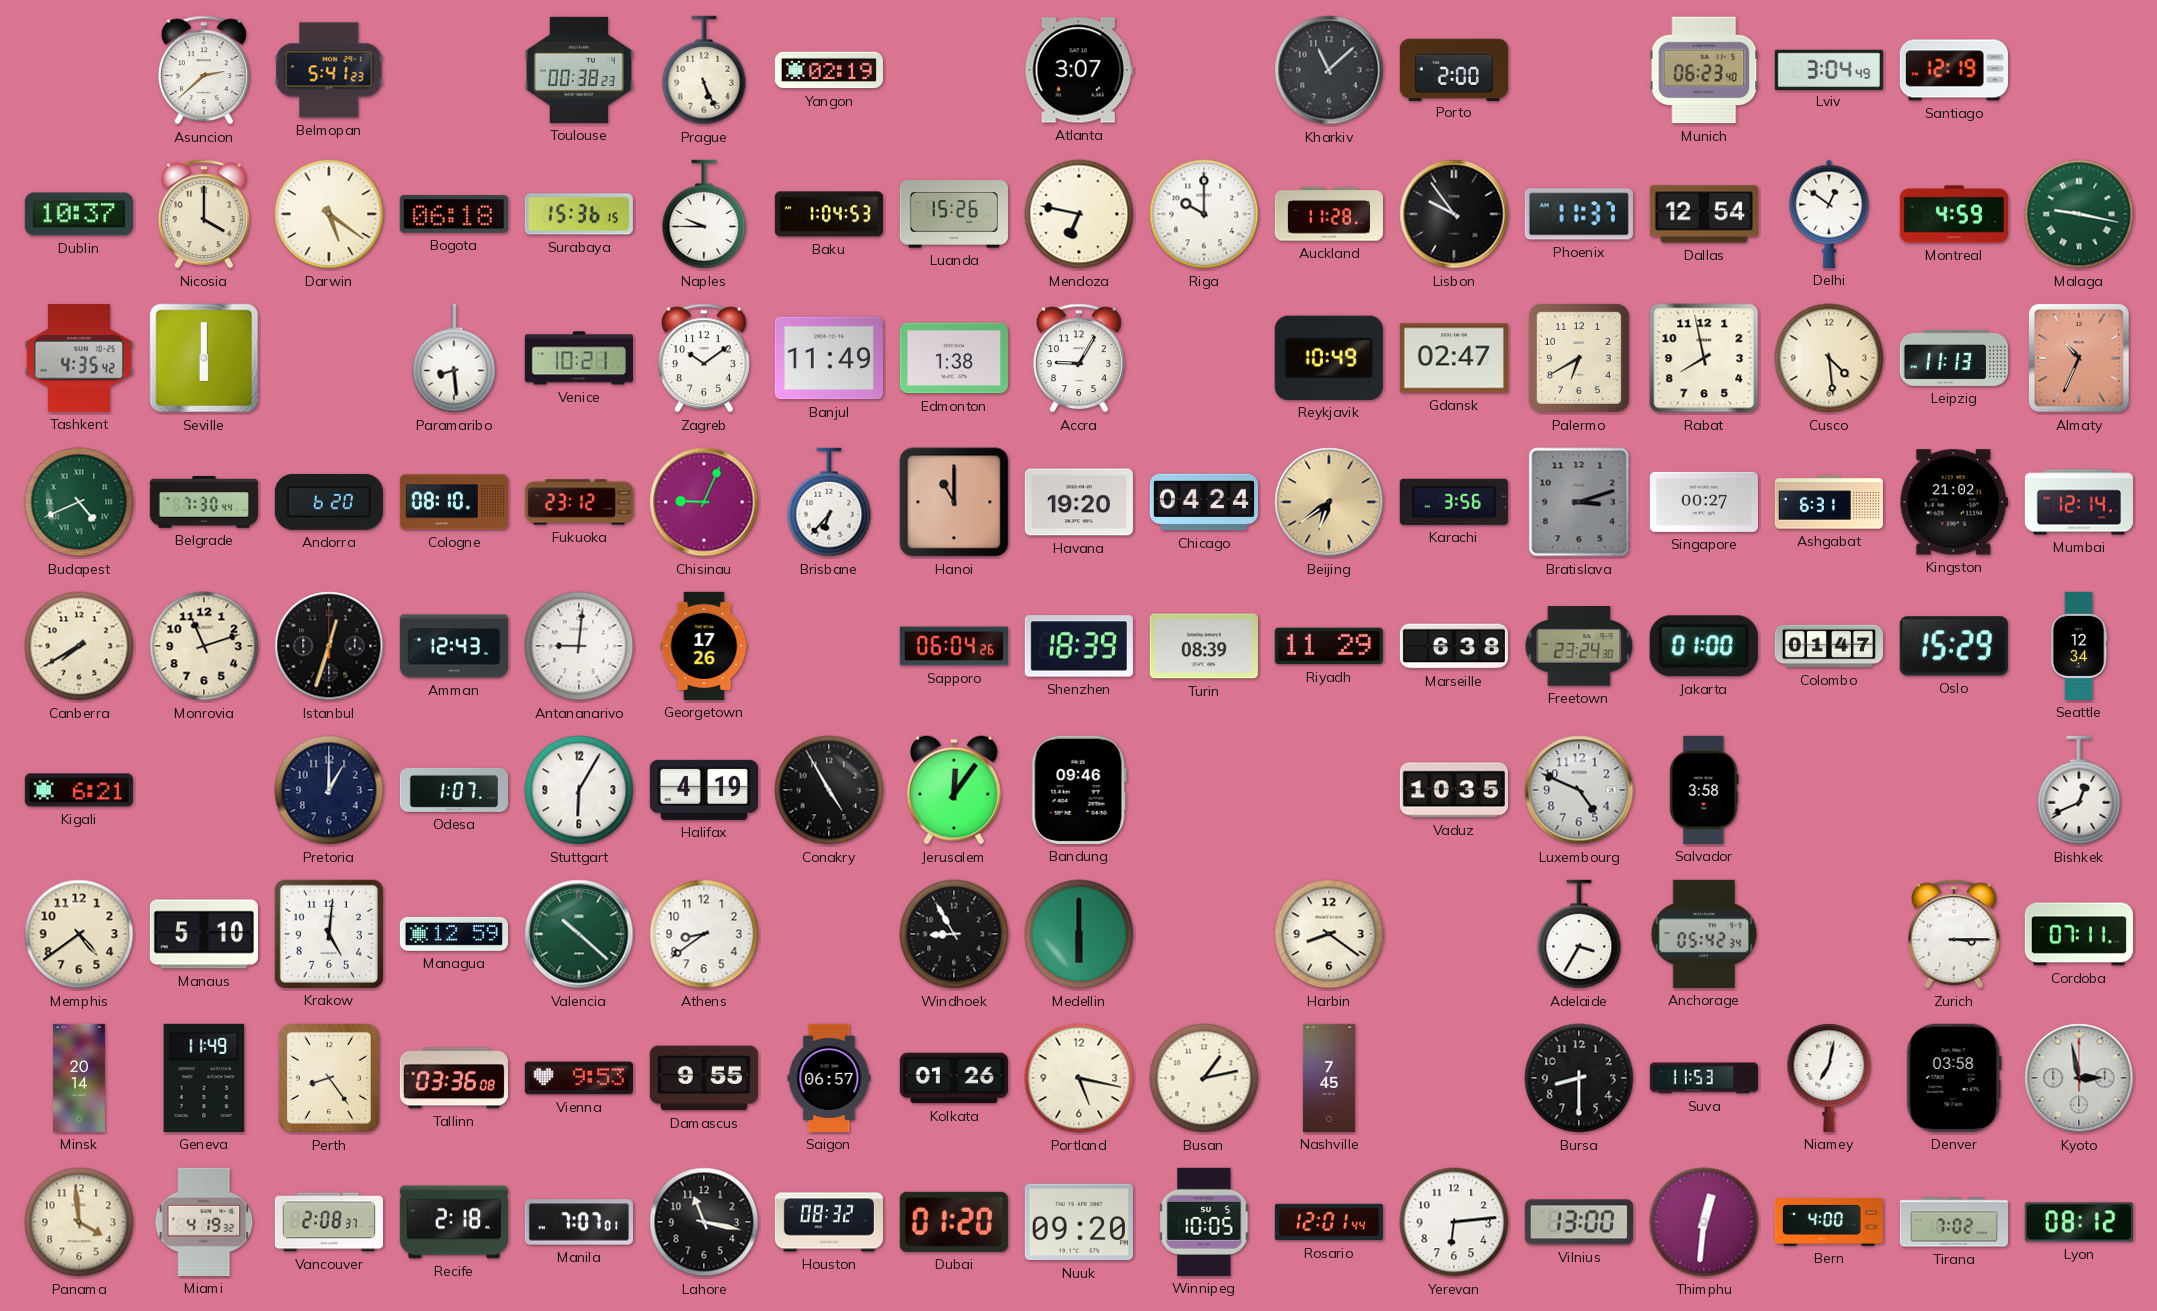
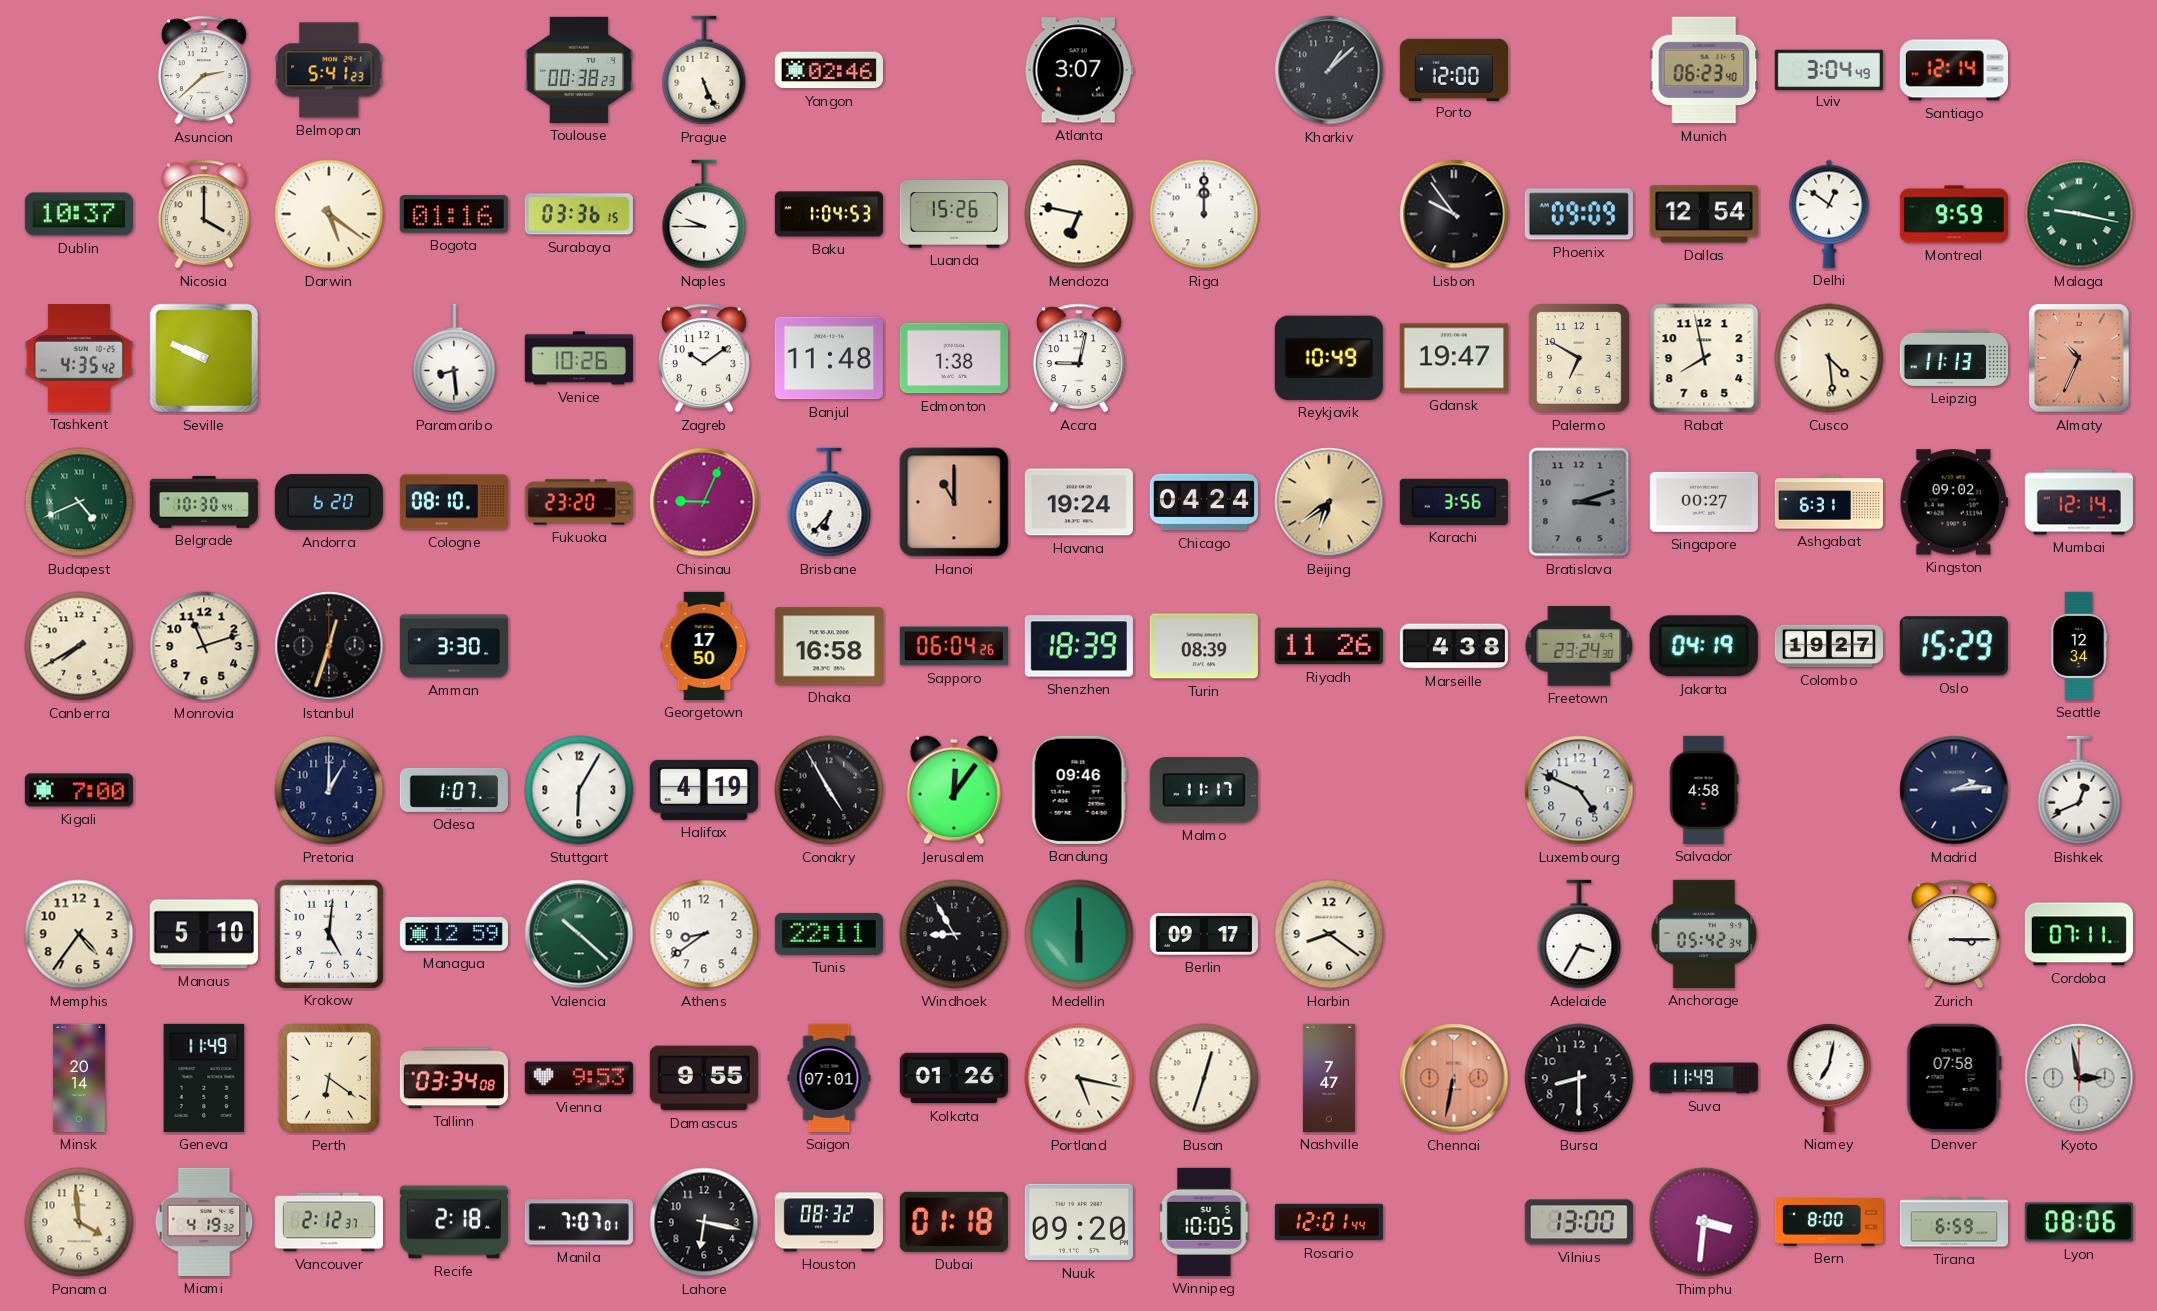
Yangon: 02:19 -> 02:46 (829, 70)
Kharkiv: 11:08 -> 1:08 (1329, 70)
Porto: 2:00 -> 12:00 (1454, 69)
Santiago: 12:19 -> 12:14 (1954, 70)
Bogota: 06:18 -> 01:16 (454, 214)
Surabaya: 15:36 -> 03:36 (579, 214)
Riga: 10:00 -> 12:00 (1204, 214)
Auckland: 11:28 -> none (1329, 214)
Phoenix: 11:37 -> 09:09 (1579, 214)
Montreal: 4:59 -> 9:59 (1954, 214)
Seville: 6:00 -> 9:49 (204, 358)
Venice: 10:21 -> 10:26 (579, 358)
Banjul: 11:49 -> 11:48 (829, 358)
Accra: 9:05 -> 9:02 (1079, 358)
Gdansk: 02:47 -> 19:47 (1454, 358)
Palermo: 6:40 -> 6:50 (1579, 358)
Belgrade: 7:30 -> 10:30 (204, 502)
Fukuoka: 23:12 -> 23:20 (579, 502)
Havana: 19:20 -> 19:24 (1079, 502)
Kingston: 21:02 -> 09:02 (1954, 502)
Amman: 12:43 -> 3:30 (454, 646)
Antananarivo: 9:01 -> none (579, 646)
Georgetown: 17:26 -> 17:50 (704, 646)
Dhaka: none -> 16:58 (829, 646)
Riyadh: 11:29 -> 11:26 (1329, 646)
Marseille: 6:38 -> 4:38 (1454, 646)
Jakarta: 01:00 -> 04:19 (1704, 646)
Colombo: 01:47 -> 19:27 (1828, 646)
Kigali: 6:21 -> 7:00 (79, 790)
Malmo: none -> 11:17 (1204, 790)
Vaduz: 10:35 -> none (1454, 790)
Salvador: 3:58 -> 4:58 (1704, 790)
Madrid: none -> 2:14 (1954, 790)
Memphis: 4:39 -> 4:36 (79, 934)
Tunis: none -> 22:11 (829, 934)
Berlin: none -> 09:17 (1204, 934)
Perth: 8:24 -> 6:21 (329, 1078)
Tallinn: 03:36 -> 03:34 (454, 1078)
Saigon: 06:57 -> 07:01 (829, 1078)
Busan: 1:13 -> 12:33 (1204, 1078)
Nashville: 7:45 -> 7:47 (1329, 1078)
Chennai: none -> 6:32 (1454, 1078)
Suva: 11:53 -> 11:49 (1704, 1078)
Denver: 03:58 -> 07:58 (1954, 1078)
Vancouver: 2:08 -> 2:12 (329, 1222)
Lahore: 11:17 -> 6:17 (704, 1222)
Dubai: 01:20 -> 01:18 (954, 1222)
Yerevan: 6:14 -> none (1454, 1222)
Thimphu: 12:31 -> 3:31 (1704, 1222)
Bern: 4:00 -> 8:00 (1829, 1222)
Tirana: 7:02 -> 6:59 (1954, 1222)
Lyon: 08:12 -> 08:06 (2079, 1222)
